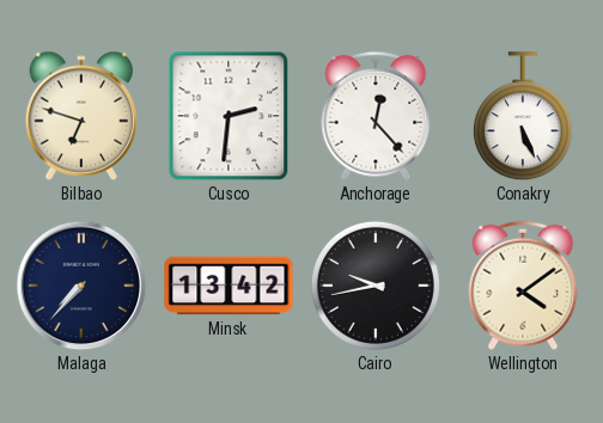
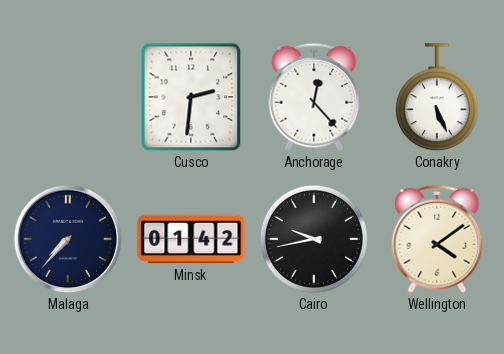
Bilbao: 6:48 -> none (81, 116)
Minsk: 13:42 -> 01:42 (191, 239)
